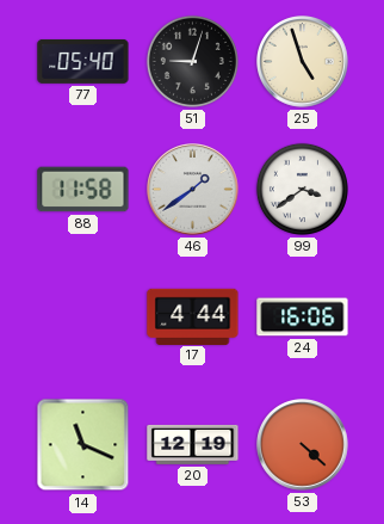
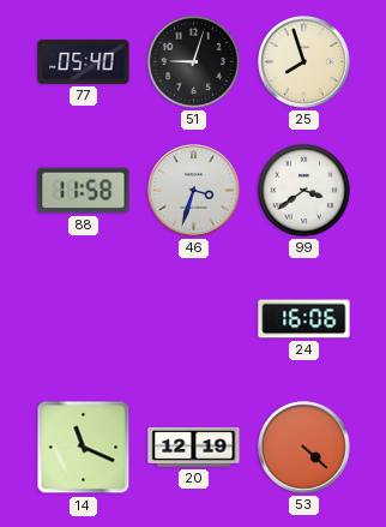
25: 4:57 -> 7:57 (304, 62)
46: 1:39 -> 3:33 (194, 191)
17: 4:44 -> none (193, 316)
